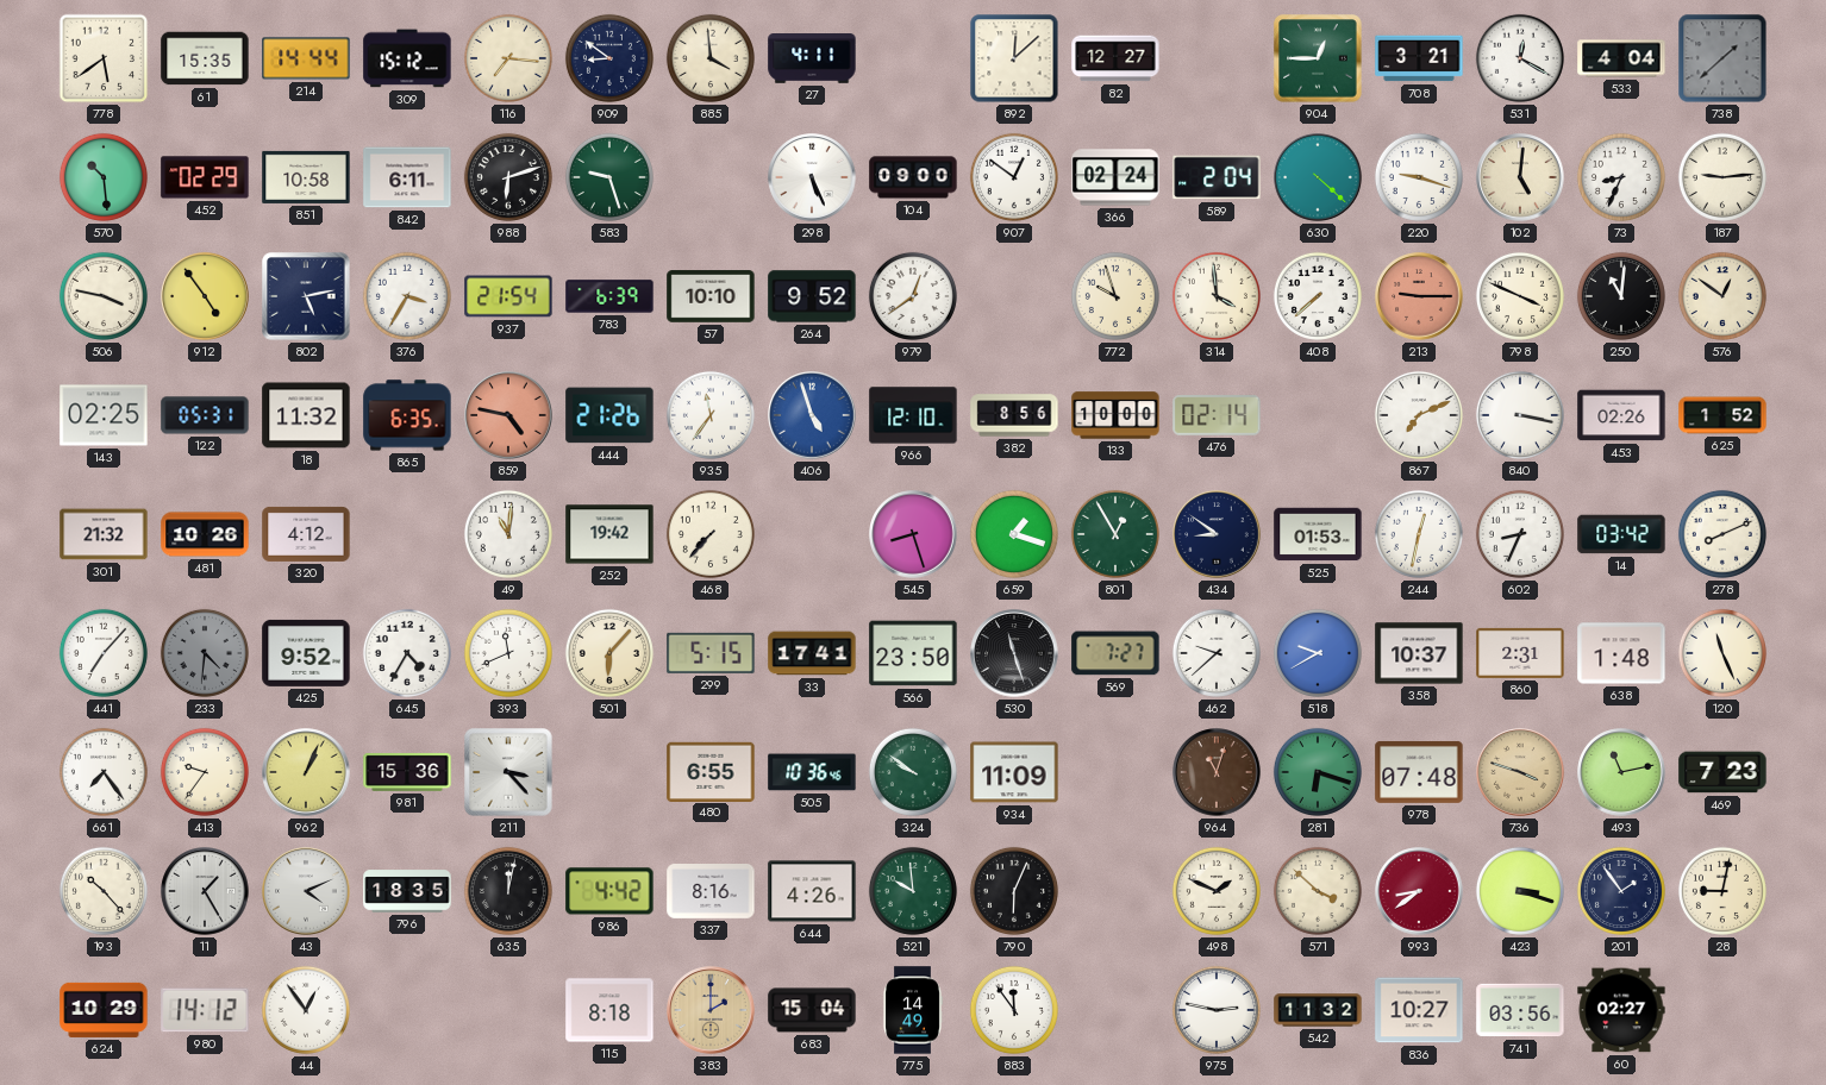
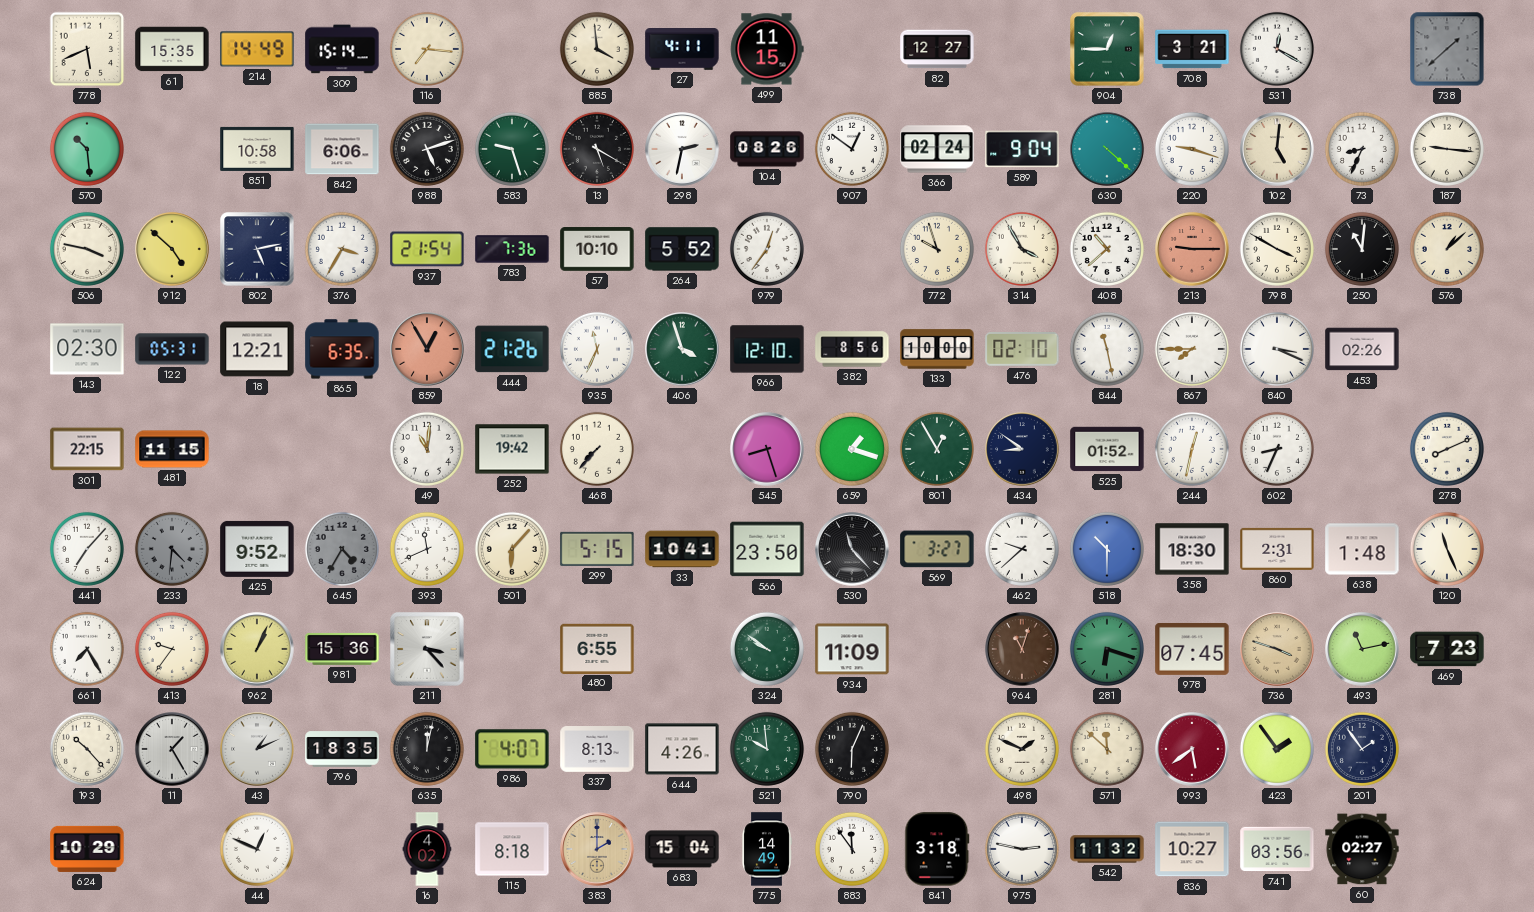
778: 5:39 -> 5:41 (87, 49)
214: 14:44 -> 14:49 (257, 49)
309: 15:12 -> 15:14 (342, 49)
909: 8:51 -> none (609, 58)
499: none -> 11:15 (767, 49)
892: 12:08 -> none (1014, 58)
533: 4:04 -> none (1621, 58)
452: 02:29 -> none (205, 177)
842: 6:11 -> 6:06 (342, 149)
988: 6:12 -> 5:12 (427, 149)
13: none -> 5:20 (597, 149)
298: 5:26 -> 2:32 (682, 149)
104: 09:00 -> 08:26 (767, 149)
589: 2:04 -> 9:04 (1022, 149)
187: 9:14 -> 9:16 (1447, 149)
912: 4:54 -> 4:52 (172, 249)
783: 6:39 -> 7:36 (512, 249)
264: 9:52 -> 5:52 (682, 249)
979: 12:39 -> 12:36 (767, 249)
314: 3:59 -> 3:55 (1022, 249)
408: 7:38 -> 10:38 (1107, 249)
798: 3:49 -> 3:50 (1277, 249)
576: 12:51 -> 1:08 (1447, 249)
143: 02:25 -> 02:30 (87, 349)
18: 11:32 -> 12:21 (257, 349)
859: 4:47 -> 12:55 (427, 349)
935: 11:36 -> 11:34 (597, 349)
406: 4:57 -> 3:57 (682, 349)
406 dial: blue -> green (682, 349)
476: 02:14 -> 02:10 (1022, 350)
844: none -> 11:28 (1107, 349)
867: 7:11 -> 7:45 (1192, 349)
840: 3:17 -> 3:19 (1277, 349)
625: 1:52 -> none (1722, 415)
301: 21:32 -> 22:15 (87, 449)
481: 10:26 -> 11:15 (172, 449)
320: 4:12 -> none (306, 534)
525: 01:53 -> 01:52 (1107, 449)
14: 03:42 -> none (1621, 534)
645 dial: white -> grey (342, 549)
33: 17:41 -> 10:41 (682, 549)
530: 11:27 -> 11:23 (852, 549)
569: 7:27 -> 3:27 (937, 549)
518: 9:40 -> 10:30 (1107, 549)
358: 10:37 -> 18:30 (1192, 549)
661: 7:24 -> 7:25 (87, 649)
505: 10:36 -> none (812, 772)
978: 07:48 -> 07:45 (1192, 649)
43: 4:11 -> 1:11 (257, 749)
986: 4:42 -> 4:07 (512, 749)
337: 8:16 -> 8:13 (597, 750)
571: 3:52 -> 11:52 (1107, 749)
993: 8:39 -> 5:39 (1192, 749)
423: 3:18 -> 1:54 (1277, 749)
28: 9:02 -> none (1722, 891)
980: 14:12 -> none (205, 1010)
44: 12:54 -> 12:49 (257, 849)
16: none -> 4:02 (427, 849)
841: none -> 3:18 (937, 849)
